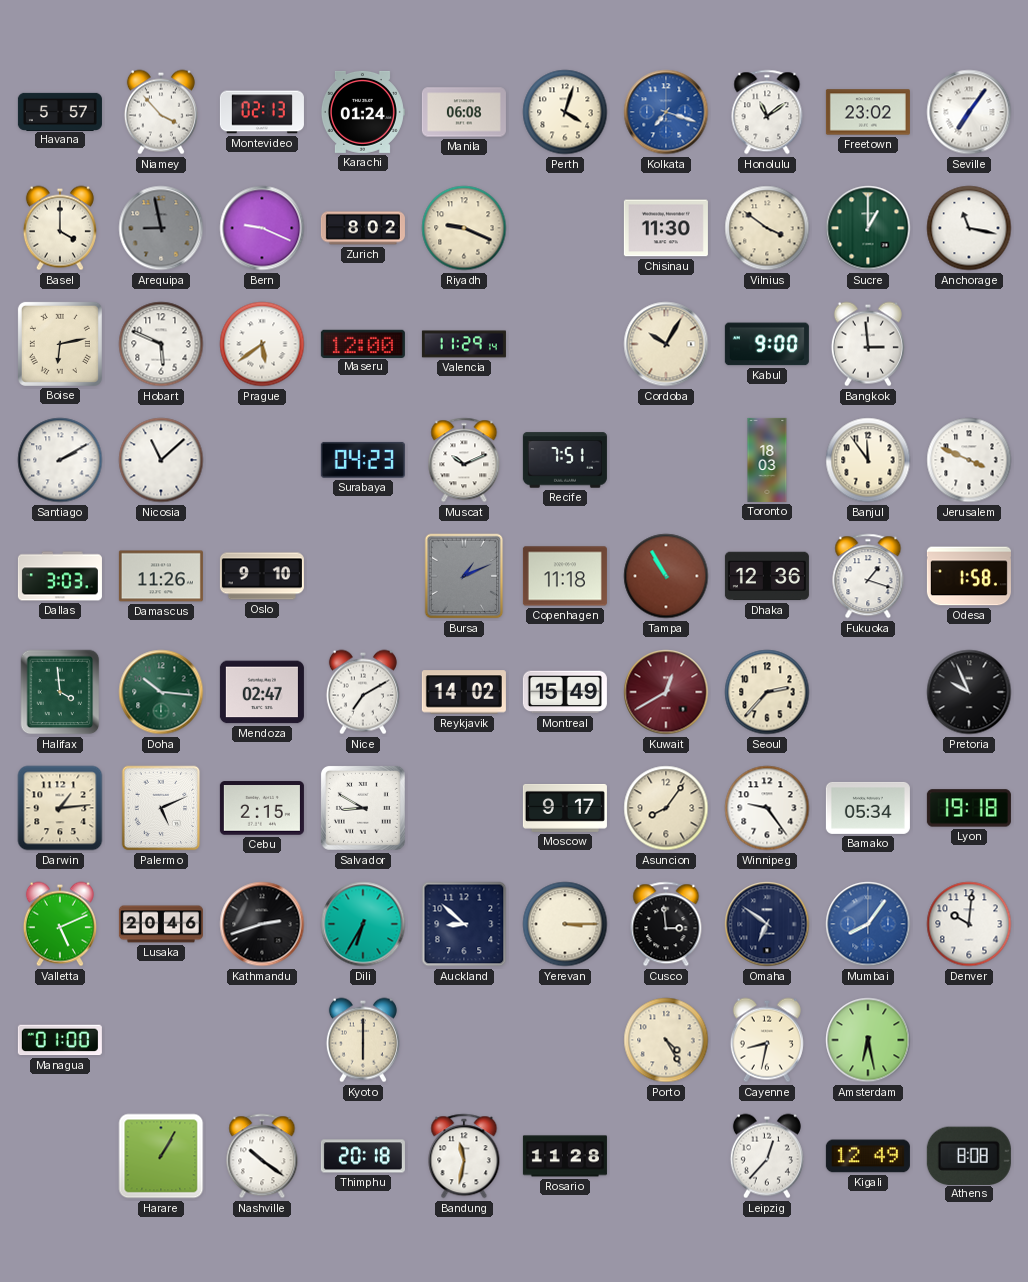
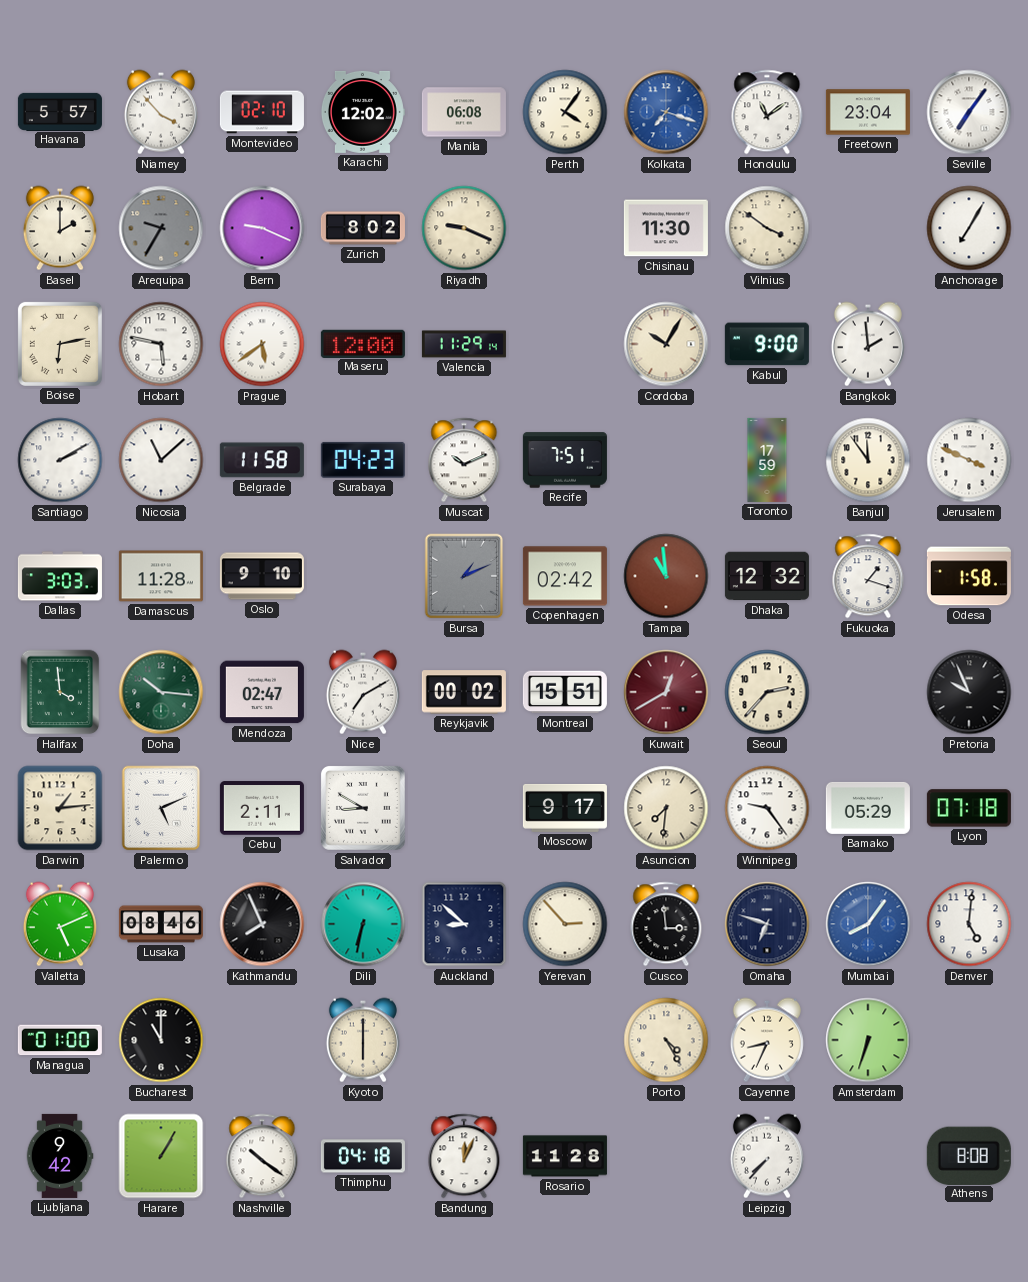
Montevideo: 02:13 -> 02:10 (262, 112)
Karachi: 01:24 -> 12:02 (362, 112)
Perth: 4:03 -> 4:06 (565, 112)
Freetown: 23:02 -> 23:04 (868, 112)
Basel: 4:00 -> 2:00 (60, 228)
Arequipa: 8:58 -> 9:35 (161, 228)
Sucre: 1:00 -> none (868, 228)
Anchorage: 11:17 -> 7:05 (969, 228)
Hobart: 5:49 -> 5:47 (161, 344)
Bangkok: 2:59 -> 1:59 (868, 344)
Belgrade: none -> 11:58 (262, 460)
Toronto: 18:03 -> 17:59 (767, 460)
Damascus: 11:26 -> 11:28 (161, 576)
Copenhagen: 11:18 -> 02:42 (565, 576)
Tampa: 10:55 -> 10:59 (666, 576)
Dhaka: 12:36 -> 12:32 (767, 576)
Reykjavik: 14:02 -> 00:02 (464, 692)
Montreal: 15:49 -> 15:51 (565, 692)
Cebu: 2:15 -> 2:11 (262, 808)
Asuncion: 8:06 -> 7:31 (666, 808)
Bamako: 05:34 -> 05:29 (868, 808)
Lyon: 19:18 -> 07:18 (969, 808)
Lusaka: 20:46 -> 08:46 (161, 924)
Kathmandu: 2:42 -> 7:56 (262, 924)
Dili: 6:35 -> 6:32 (363, 924)
Yerevan: 3:15 -> 2:53 (565, 924)
Omaha: 6:51 -> 6:48 (767, 924)
Denver: 10:01 -> 5:01 (969, 924)
Bucharest: none -> 11:00 (161, 1040)
Cayenne: 8:32 -> 8:34 (767, 1040)
Amsterdam: 6:28 -> 6:33 (868, 1040)
Ljubljana: none -> 9:42 (60, 1156)
Thimphu: 20:18 -> 04:18 (363, 1156)
Bandung: 11:32 -> 12:04 (464, 1156)
Leipzig: 12:37 -> 7:37 (767, 1156)
Kigali: 12:49 -> none (868, 1156)
